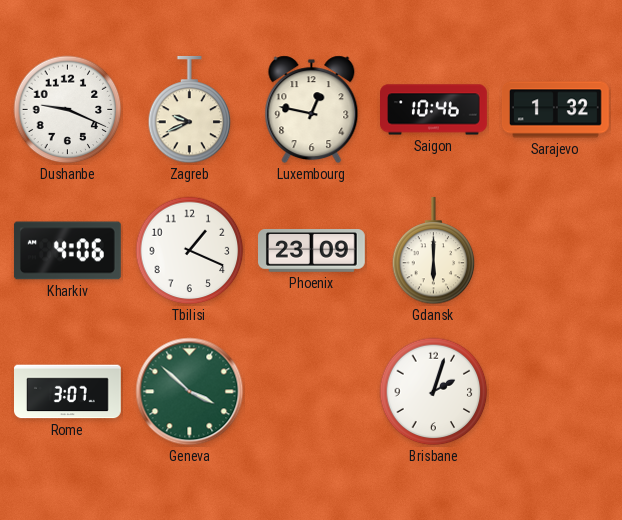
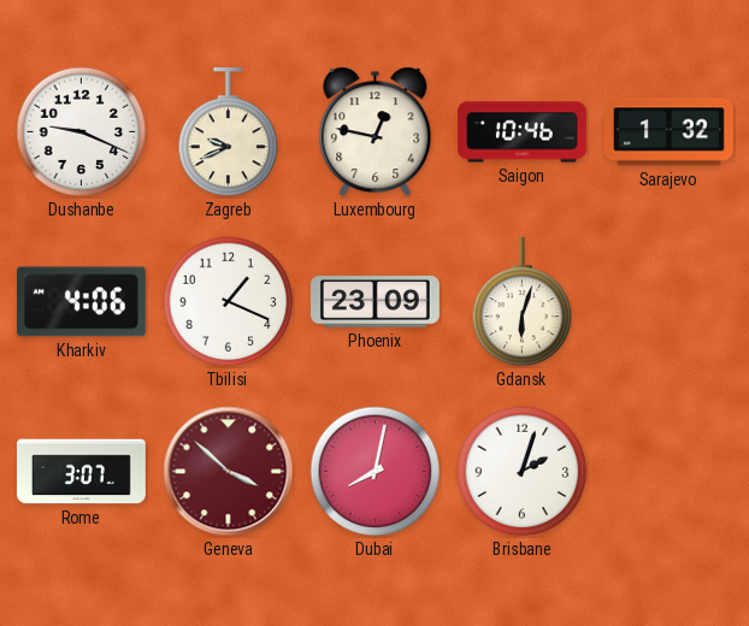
Gdansk: 6:00 -> 6:03 (523, 302)
Geneva dial: green -> burgundy (229, 472)
Dubai: none -> 8:02 (376, 472)
